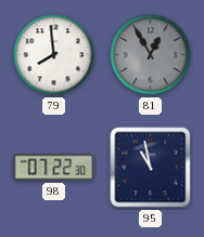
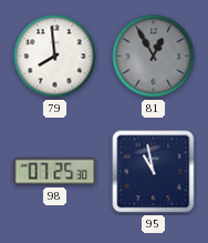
98: 07:22 -> 07:25 (55, 172)
